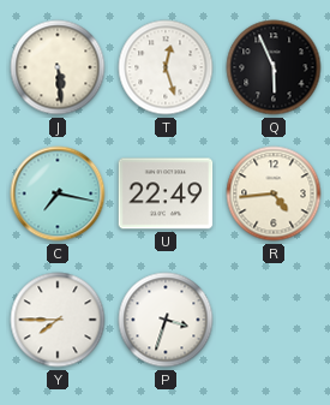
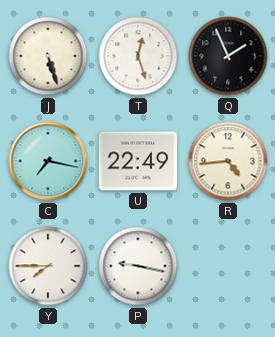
J: 5:29 -> 5:27 (48, 56)
Q: 5:56 -> 1:56 (228, 56)
P: 3:33 -> 9:17 (138, 266)
